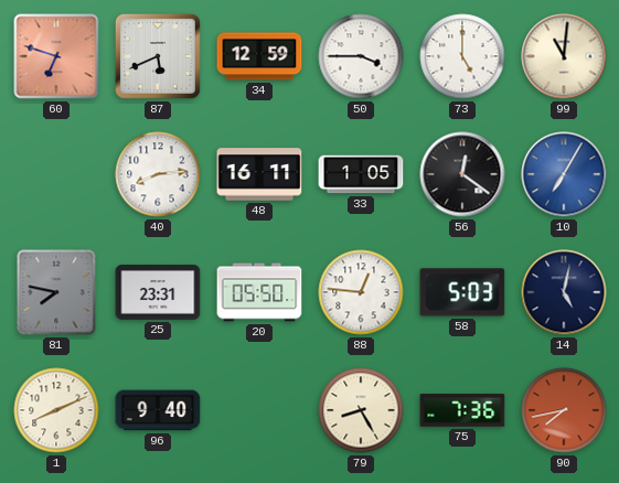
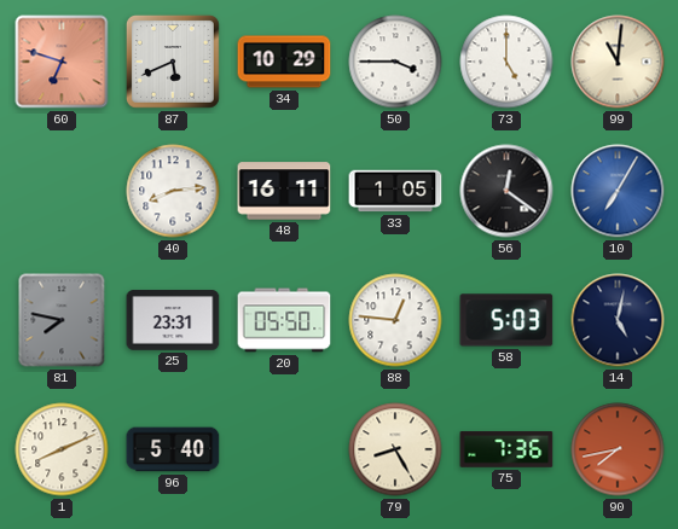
34: 12:59 -> 10:29 (284, 62)
96: 9:40 -> 5:40 (173, 449)
